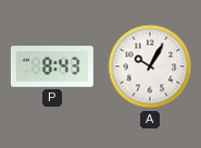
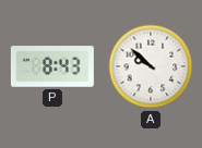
A: 10:05 -> 9:52 (151, 66)
